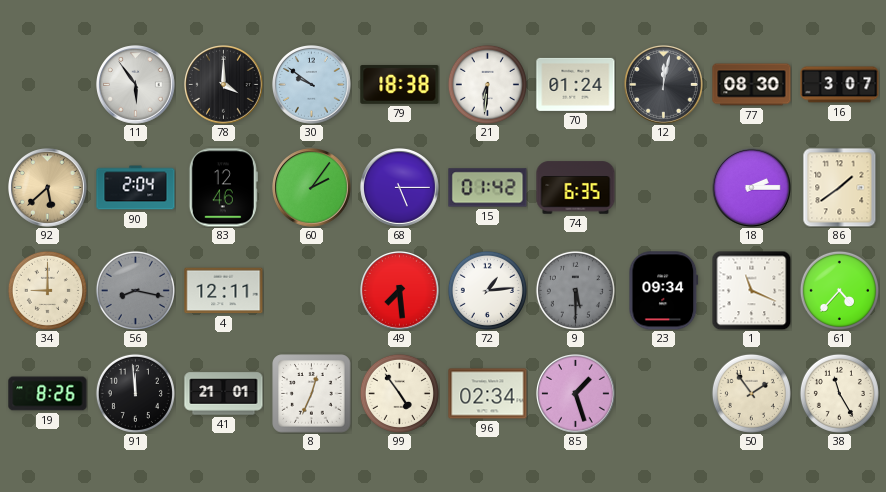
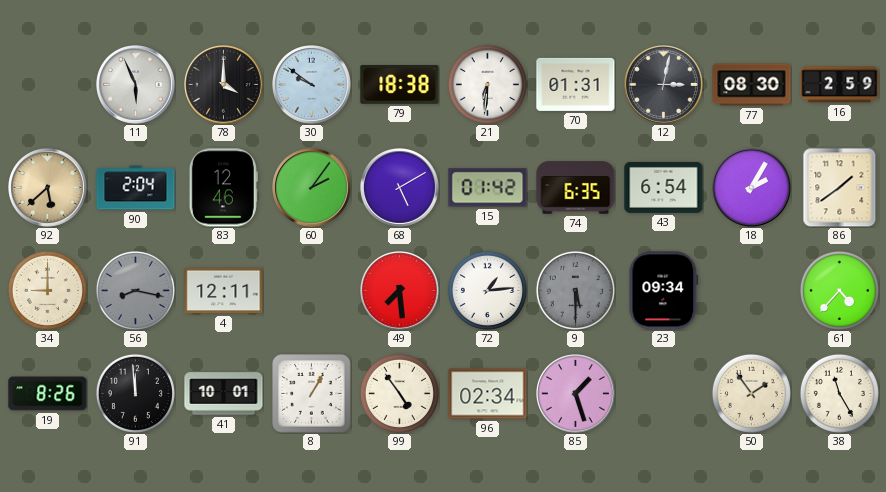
11: 5:54 -> 5:56 (136, 85)
70: 01:24 -> 01:31 (576, 84)
12: 12:02 -> 3:02 (664, 85)
16: 3:07 -> 2:59 (840, 85)
68: 5:15 -> 5:10 (400, 188)
43: none -> 6:54 (664, 187)
18: 2:15 -> 2:05 (752, 188)
1: 11:19 -> none (751, 290)
41: 21:01 -> 10:01 (224, 394)
8: 12:34 -> 1:05 (312, 394)
